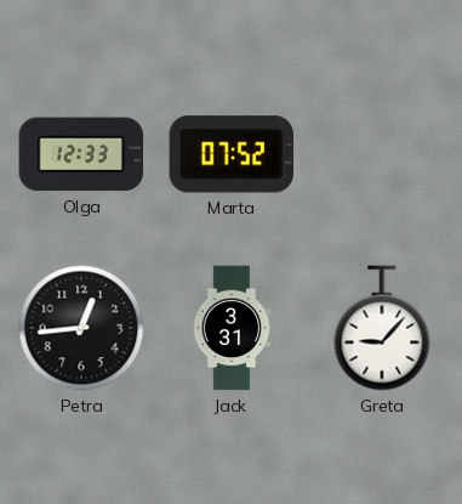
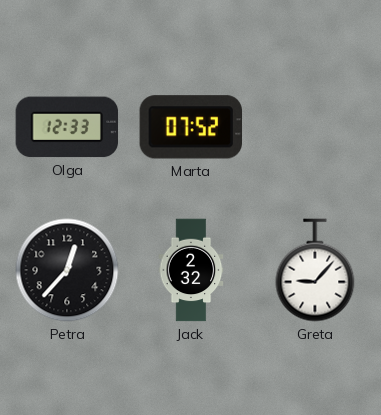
Petra: 12:44 -> 12:37 (67, 270)
Jack: 3:31 -> 2:32 (191, 270)
